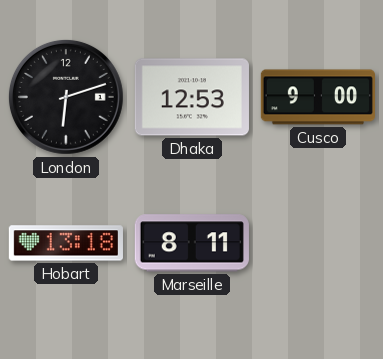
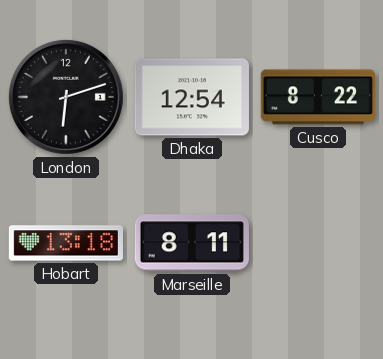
Dhaka: 12:53 -> 12:54 (192, 97)
Cusco: 9:00 -> 8:22 (318, 97)
